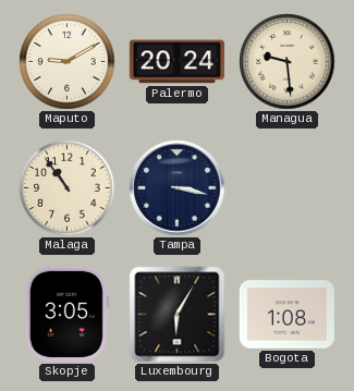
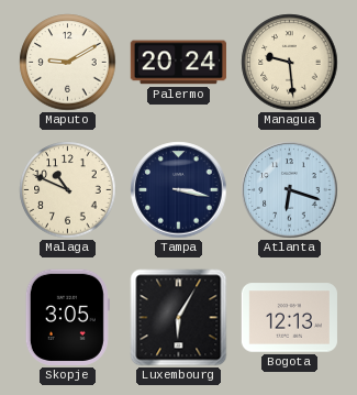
Malaga: 10:54 -> 10:49 (68, 190)
Atlanta: none -> 6:18 (290, 190)
Bogota: 1:08 -> 12:13 (289, 318)
